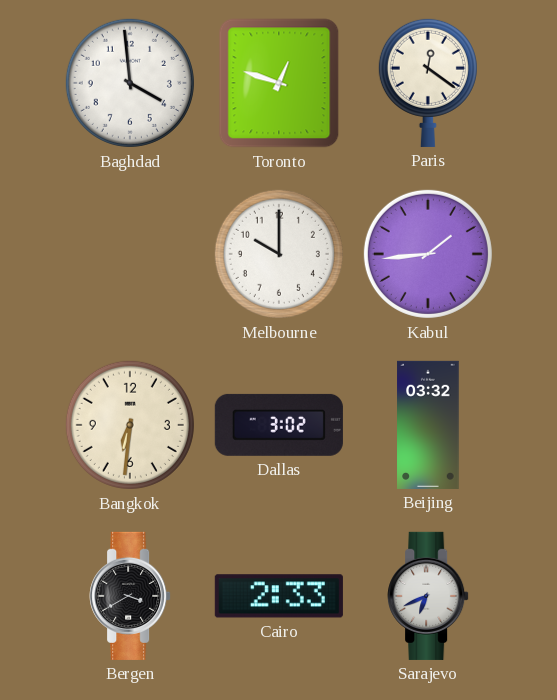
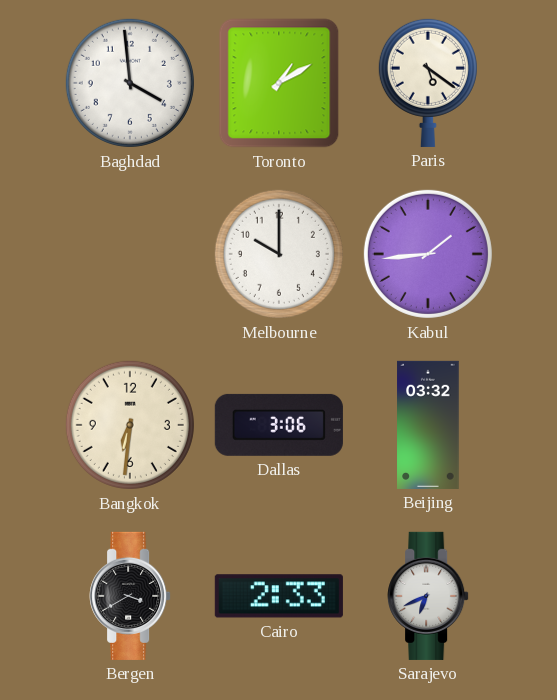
Toronto: 12:48 -> 1:10 (279, 83)
Paris: 12:21 -> 5:21 (428, 82)
Dallas: 3:02 -> 3:06 (279, 425)
